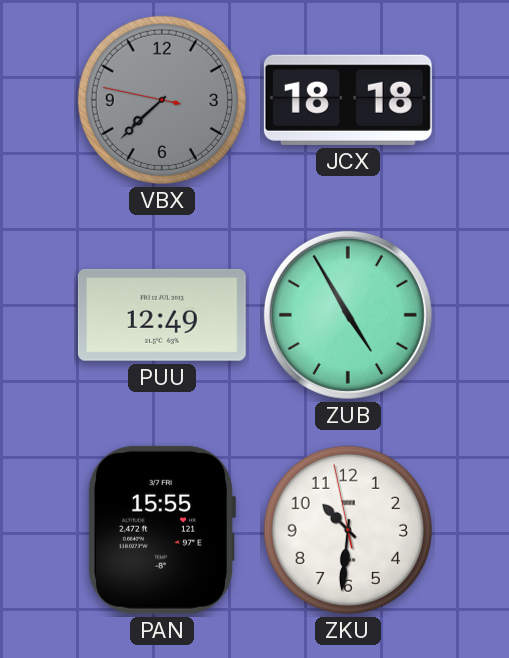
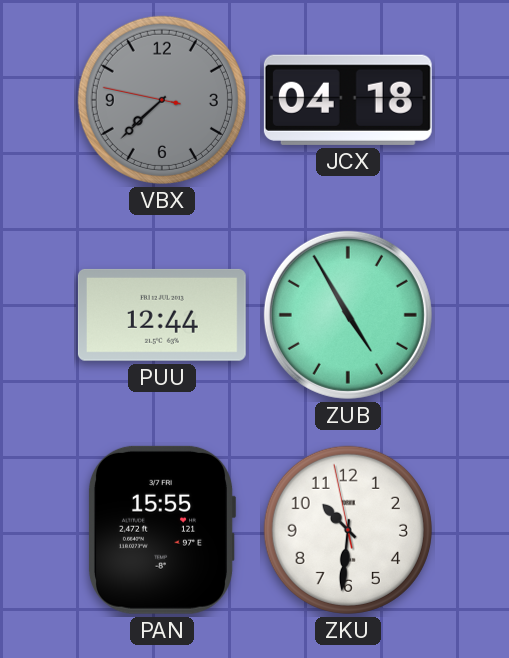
JCX: 18:18 -> 04:18 (348, 100)
PUU: 12:49 -> 12:44 (162, 315)
